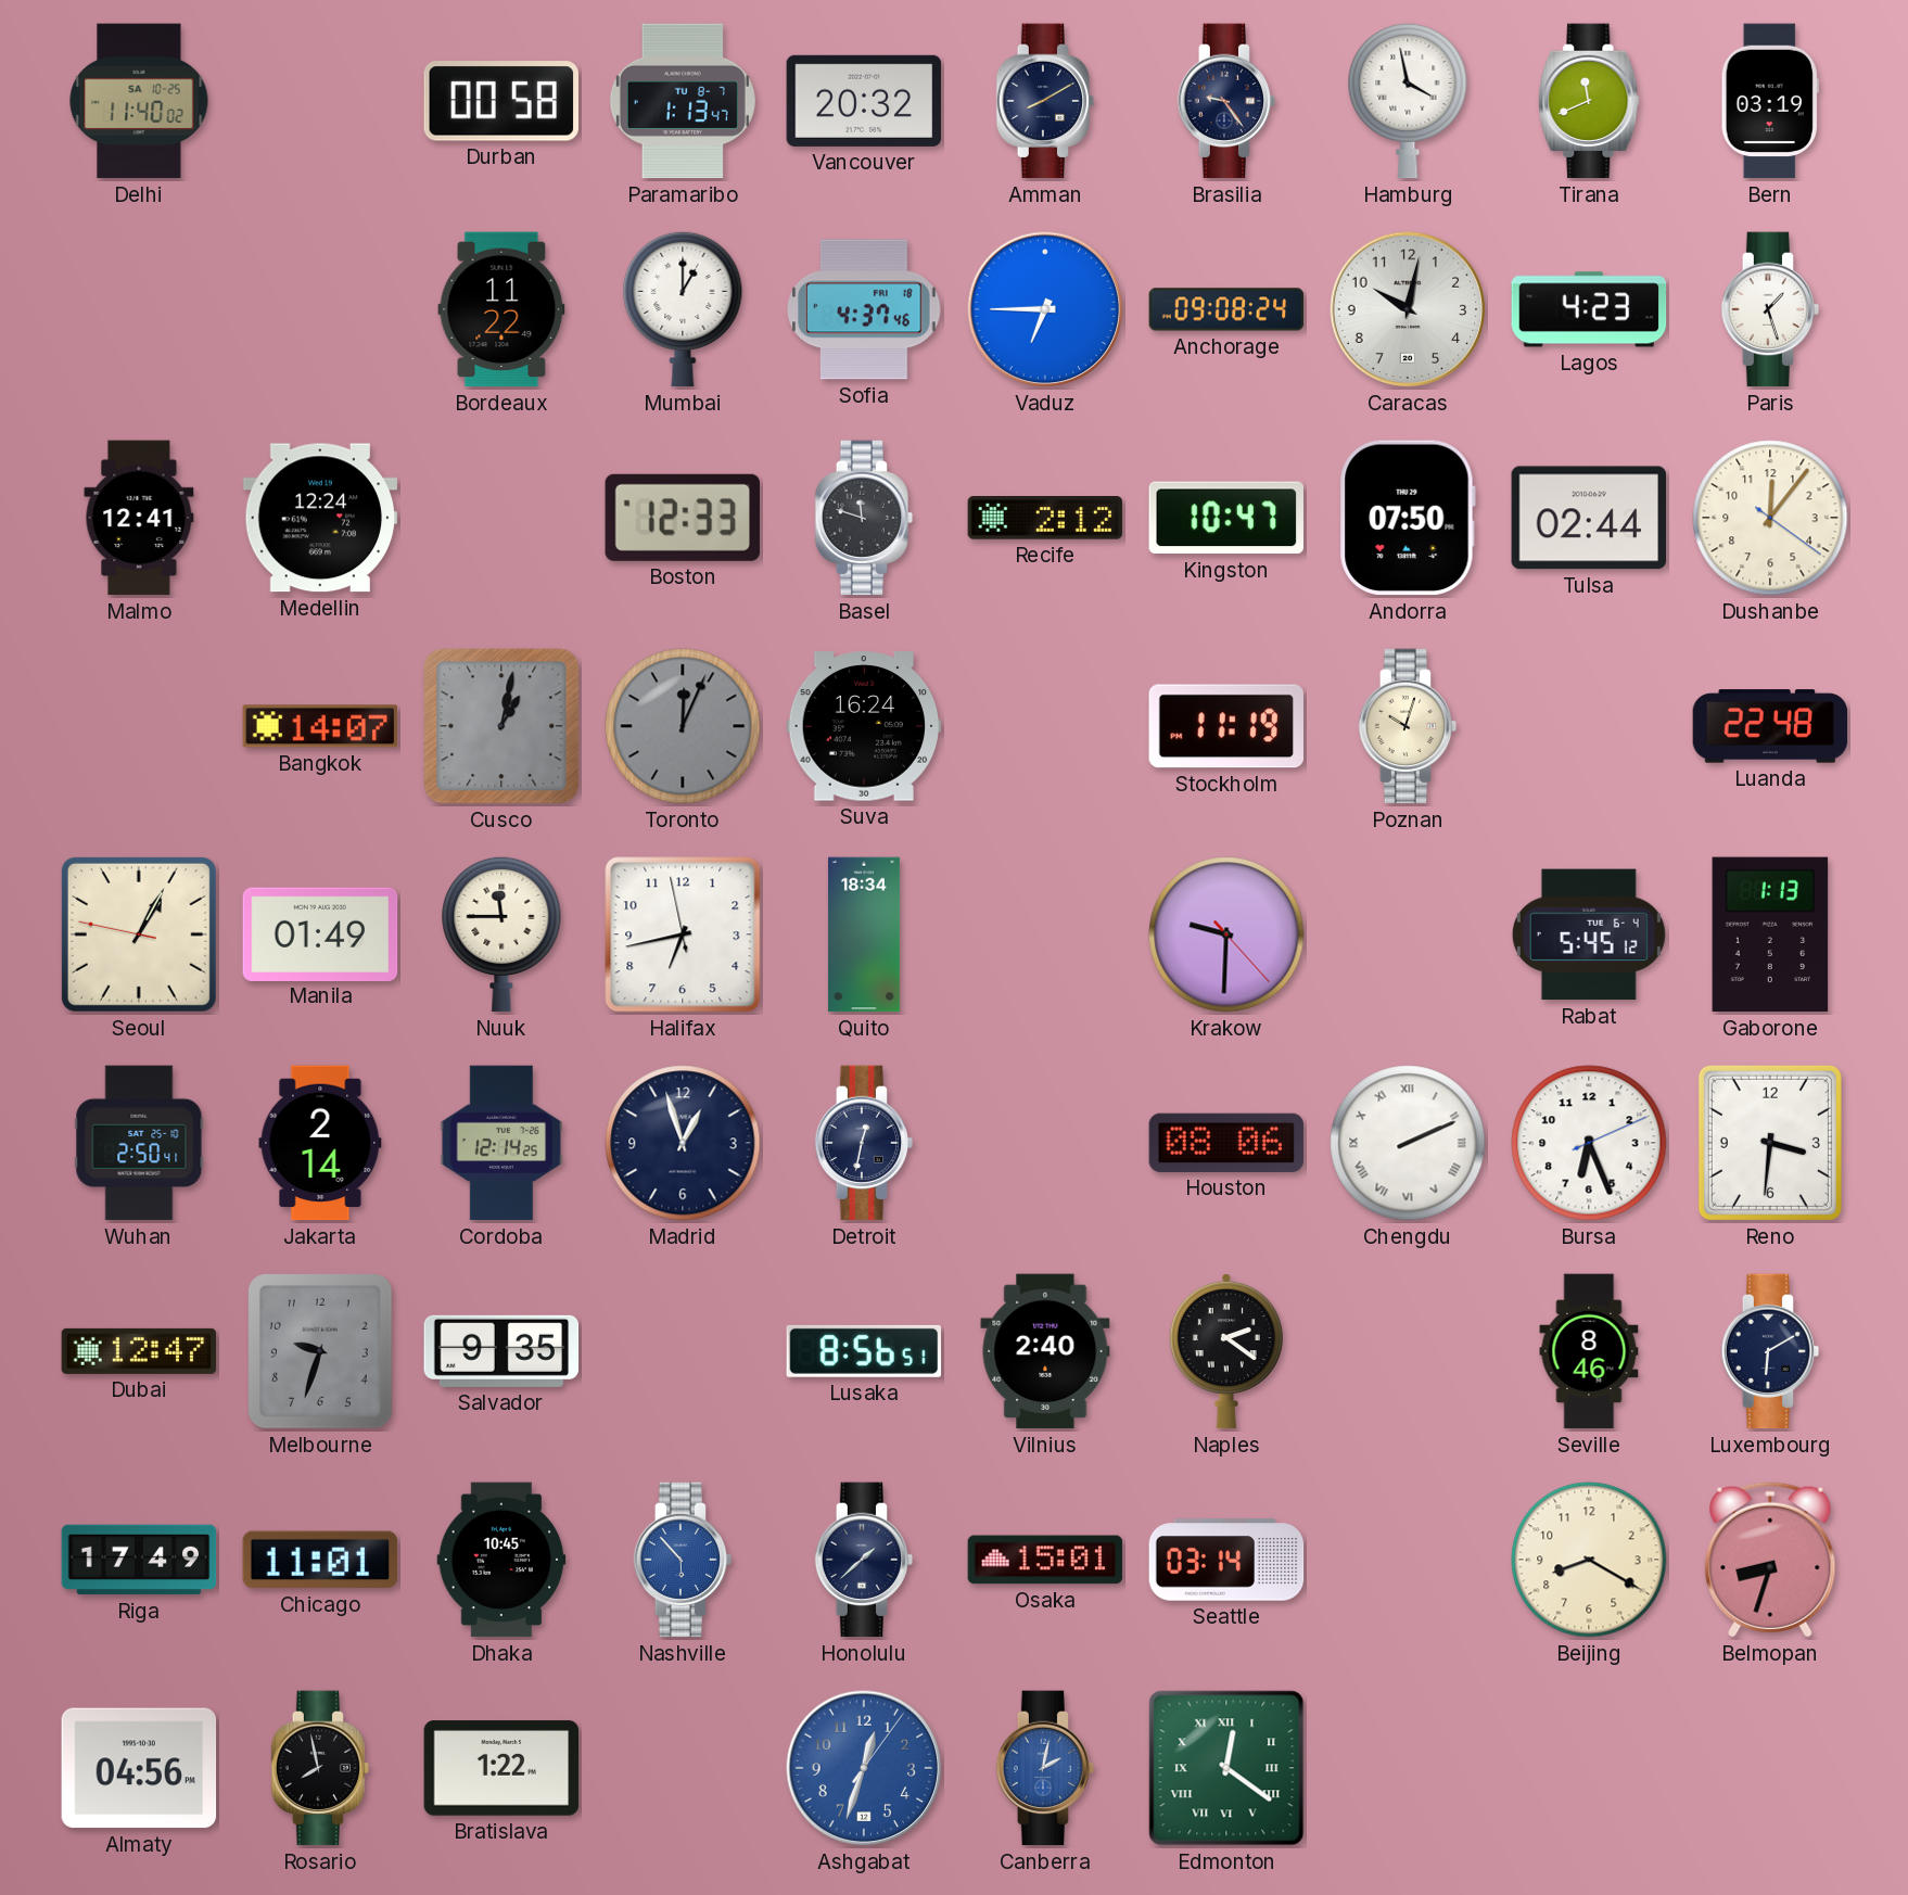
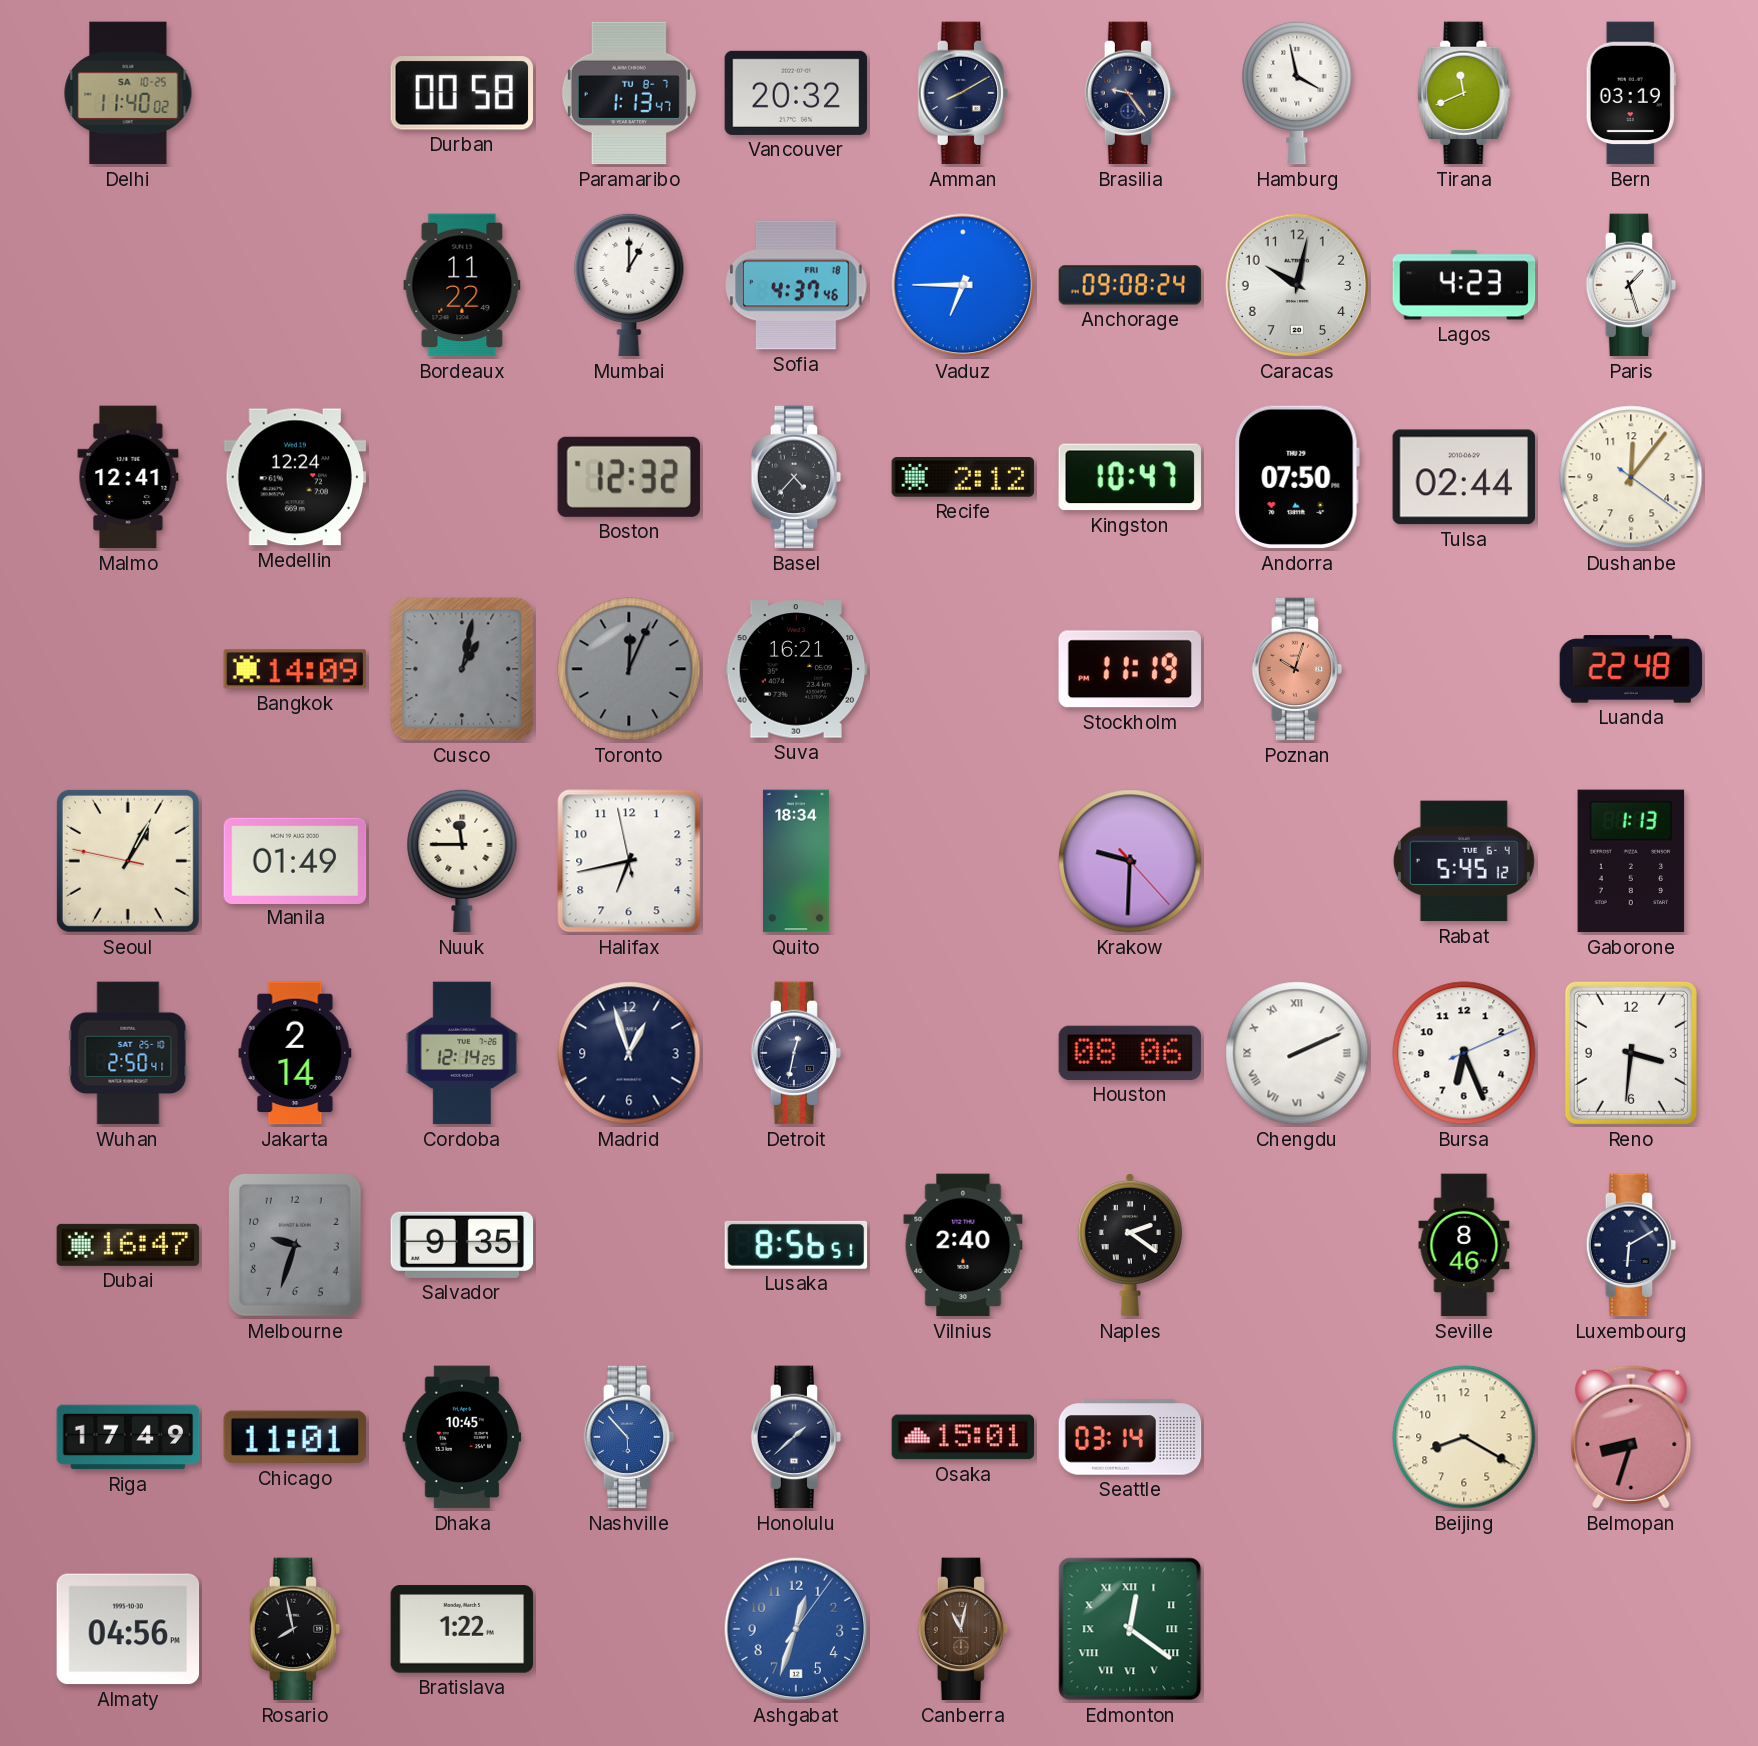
Boston: 12:33 -> 12:32 (629, 477)
Basel: 11:48 -> 4:37 (796, 477)
Bangkok: 14:07 -> 14:09 (295, 669)
Suva: 16:24 -> 16:21 (796, 669)
Poznan dial: cream -> salmon (1297, 669)
Dubai: 12:47 -> 16:47 (128, 1245)
Canberra: 2:02 -> 11:02 (963, 1629)
Canberra dial: blue -> brown (963, 1629)
